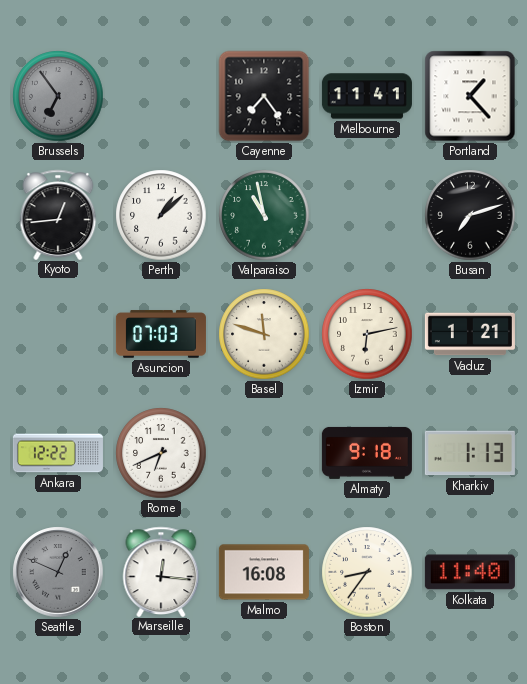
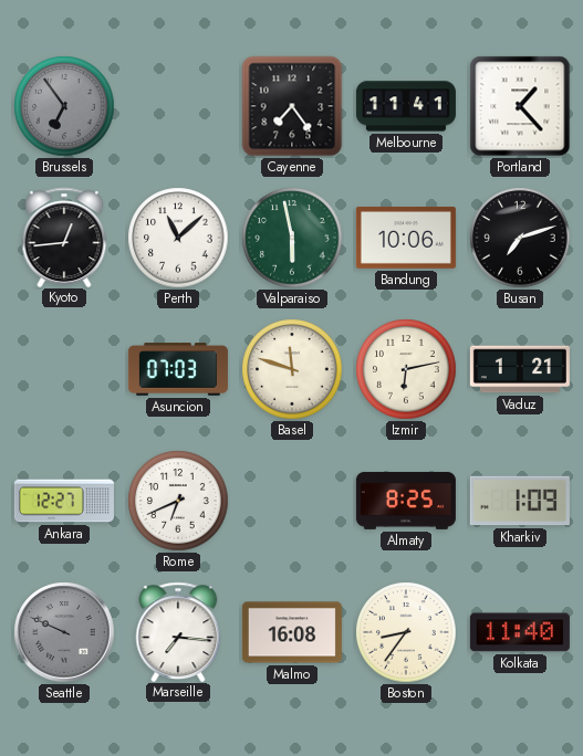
Perth: 1:08 -> 11:08 (178, 238)
Valparaiso: 10:58 -> 5:58 (292, 238)
Bandung: none -> 10:06 (406, 238)
Ankara: 12:22 -> 12:27 (64, 501)
Almaty: 9:18 -> 8:25 (406, 501)
Kharkiv: 1:13 -> 1:09 (520, 501)
Seattle: 12:49 -> 9:49 (64, 632)
Marseille: 12:16 -> 7:16 (178, 631)
